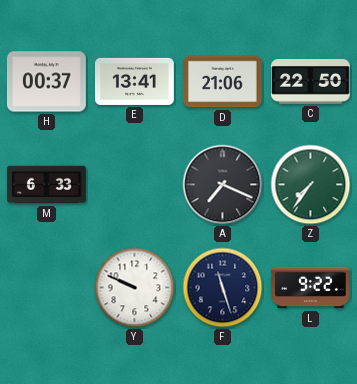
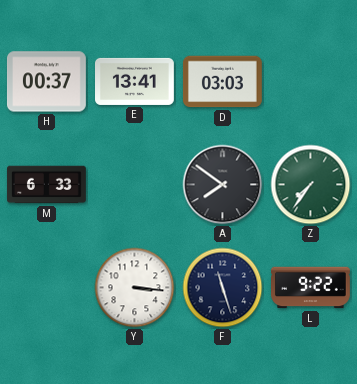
D: 21:06 -> 03:03 (222, 82)
C: 22:50 -> none (311, 82)
A: 7:19 -> 7:51 (223, 185)
Y: 9:49 -> 3:16 (135, 288)
